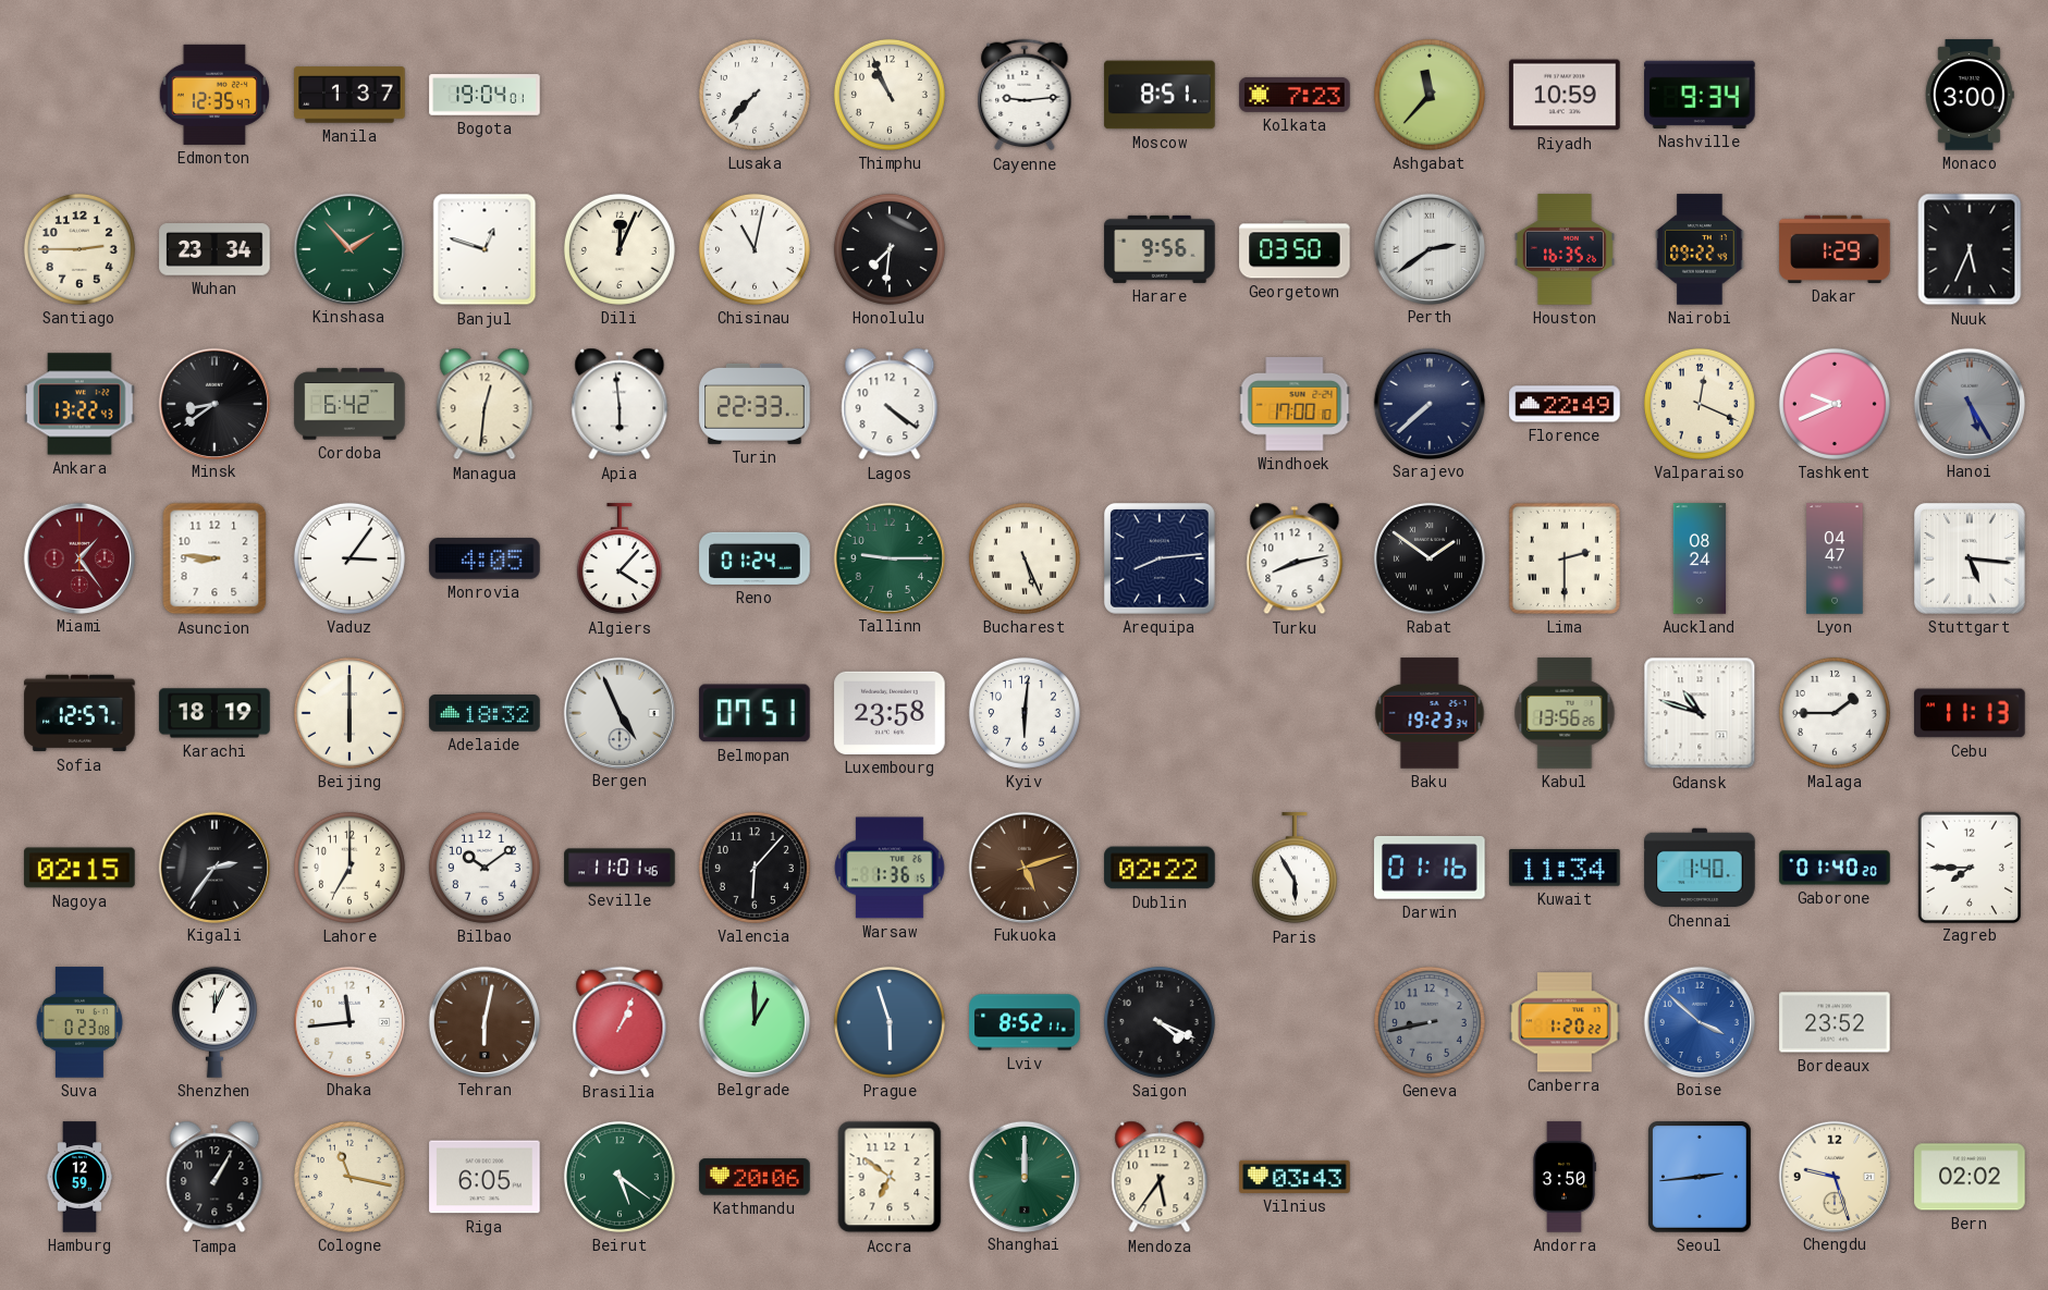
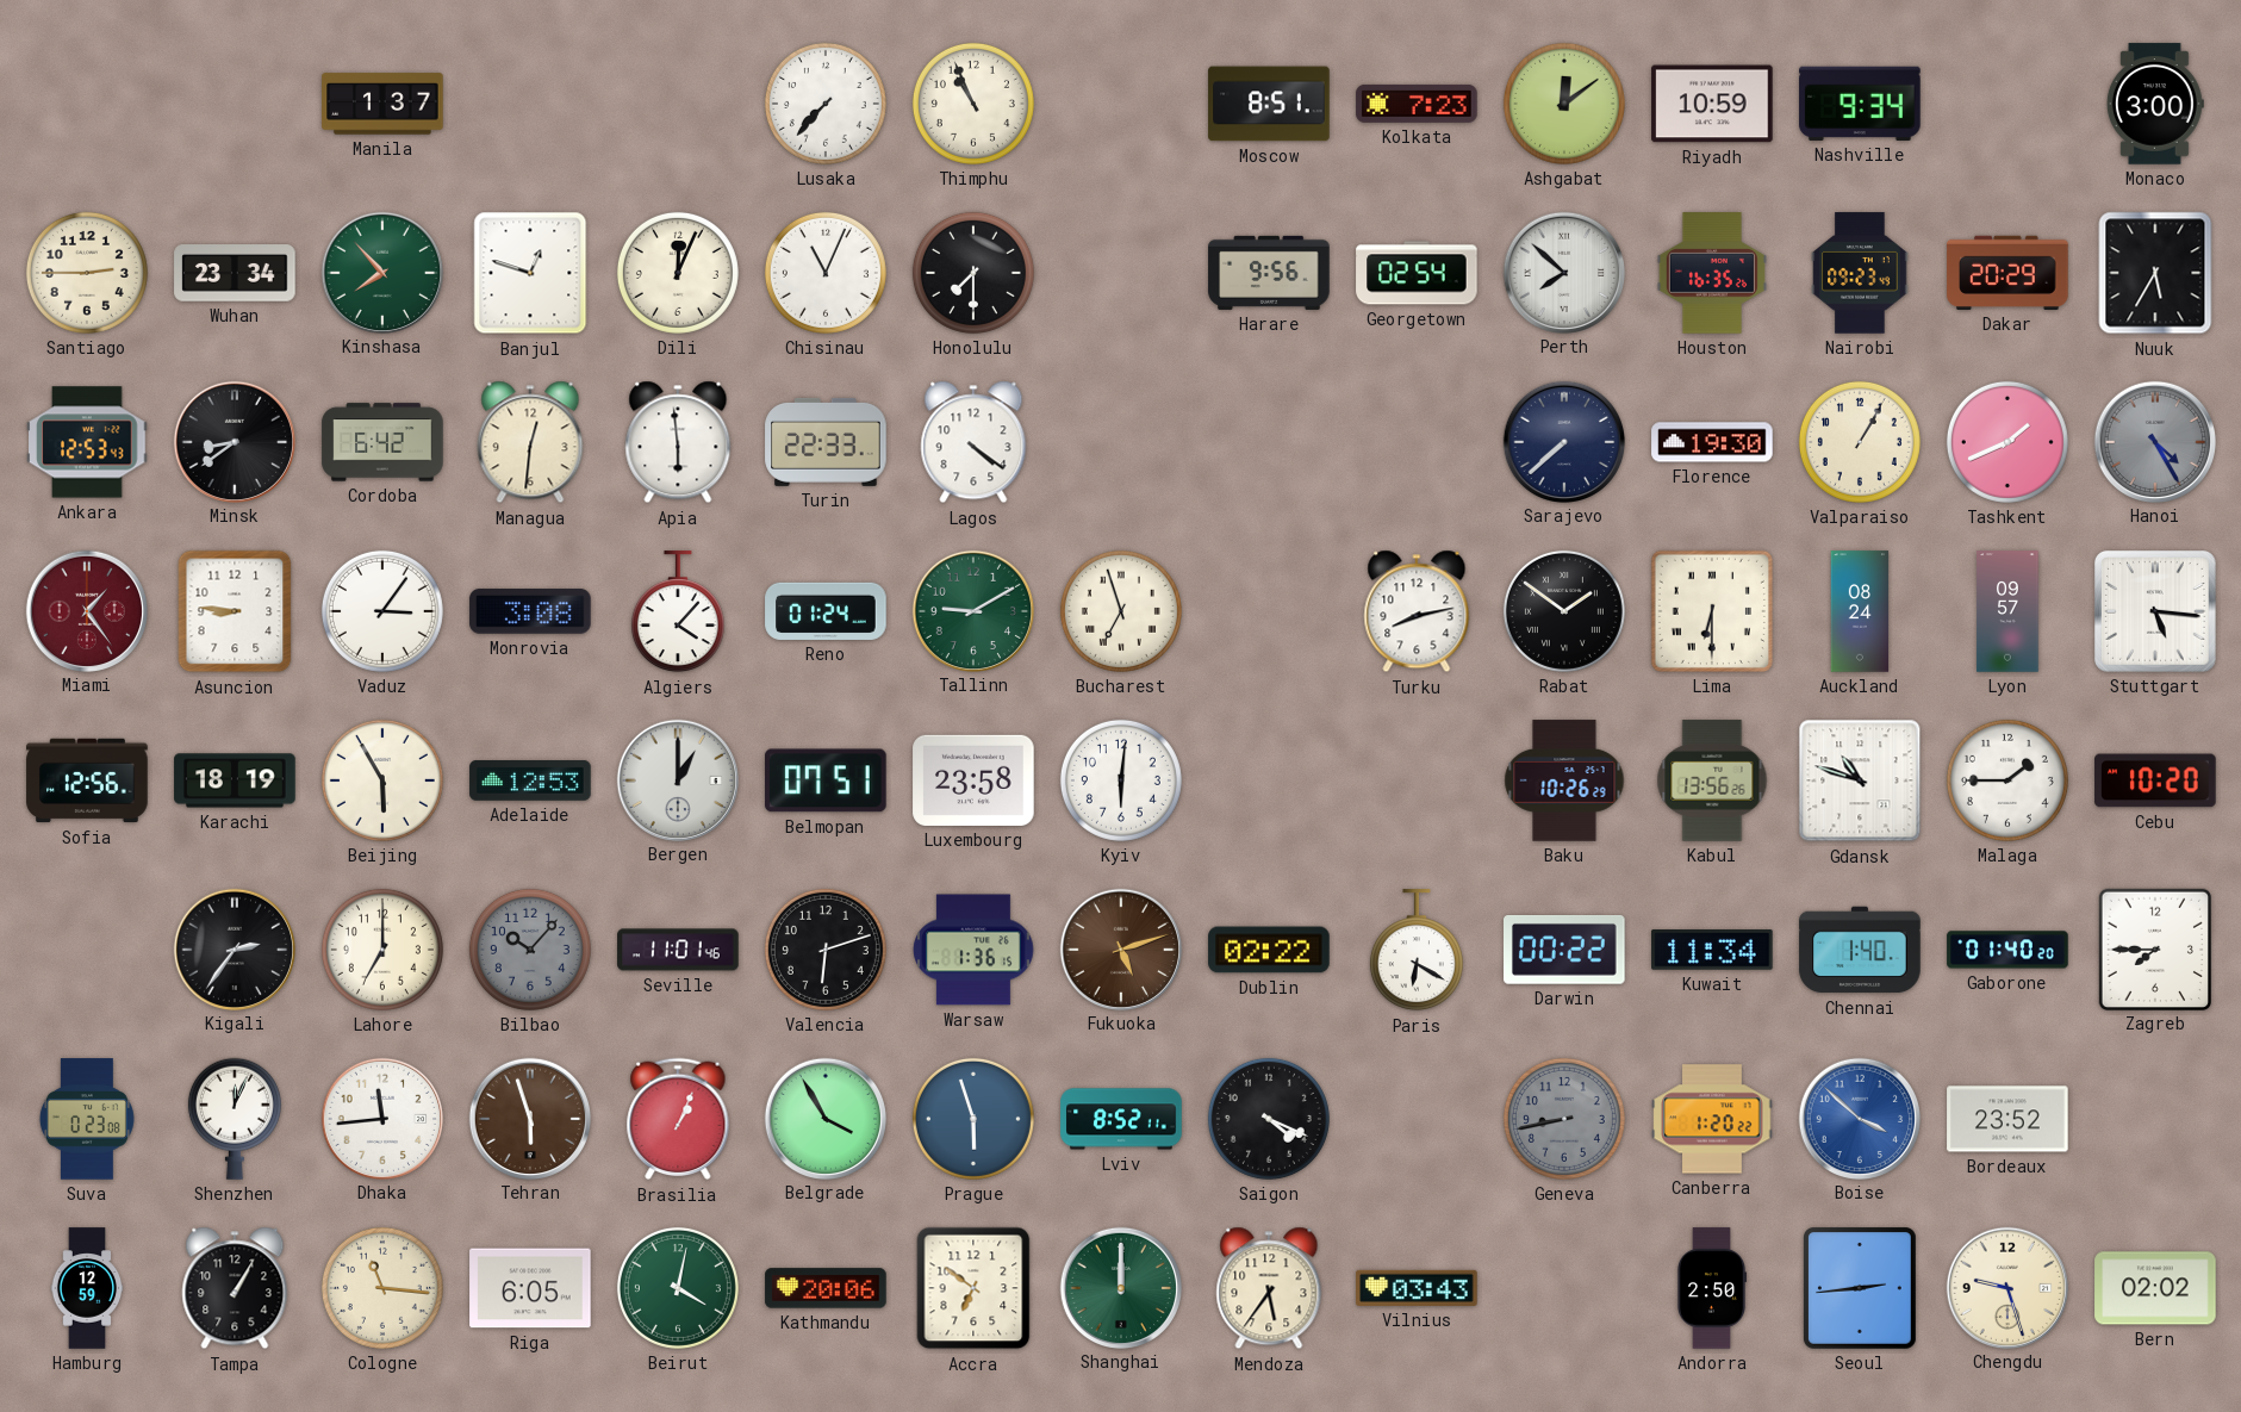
Edmonton: 12:35 -> none (214, 95)
Bogota: 19:04 -> none (485, 95)
Cayenne: 9:14 -> none (1025, 95)
Ashgabat: 11:37 -> 12:09 (1564, 104)
Kinshasa: 1:53 -> 7:53 (381, 272)
Chisinau: 11:02 -> 11:04 (826, 273)
Honolulu: 7:31 -> 7:30 (973, 273)
Georgetown: 03:50 -> 02:54 (1417, 273)
Perth: 2:39 -> 7:52 (1563, 272)
Nairobi: 09:22 -> 09:23 (1860, 273)
Dakar: 1:29 -> 20:29 (2007, 273)
Nuuk: 5:34 -> 5:35 (2155, 273)
Ankara: 13:22 -> 12:53 (87, 442)
Windhoek: 17:00 -> none (1295, 405)
Florence: 22:49 -> 19:30 (1712, 442)
Valparaiso: 12:19 -> 1:05 (1860, 442)
Tashkent: 9:41 -> 1:41 (2007, 442)
Hanoi: 5:25 -> 4:25 (2154, 441)
Monrovia: 4:05 -> 3:08 (530, 611)
Tallinn: 9:15 -> 9:10 (972, 610)
Bucharest: 5:26 -> 6:57 (1121, 611)
Arequipa: 8:14 -> none (1161, 560)
Lima: 2:30 -> 6:30 (1712, 611)
Lyon: 04:47 -> 09:57 (2007, 611)
Sofia: 12:57 -> 12:56 (87, 780)
Beijing: 6:00 -> 5:55 (382, 780)
Adelaide: 18:32 -> 12:53 (530, 782)
Bergen: 4:56 -> 1:00 (677, 779)
Baku: 19:23 -> 10:26 (1564, 780)
Cebu: 11:13 -> 10:20 (2155, 780)
Nagoya: 02:15 -> none (79, 868)
Bilbao: 10:09 -> 10:07 (530, 950)
Bilbao dial: white -> grey (530, 950)
Valencia: 6:07 -> 6:12 (826, 950)
Paris: 5:55 -> 6:20 (1417, 951)
Darwin: 01:16 -> 00:22 (1565, 951)
Tehran: 6:02 -> 5:57 (529, 1118)
Belgrade: 1:00 -> 3:55 (824, 1118)
Cologne: 11:17 -> 11:16 (382, 1288)
Beirut: 5:21 -> 4:02 (678, 1288)
Andorra: 3:50 -> 2:50 (1711, 1288)
